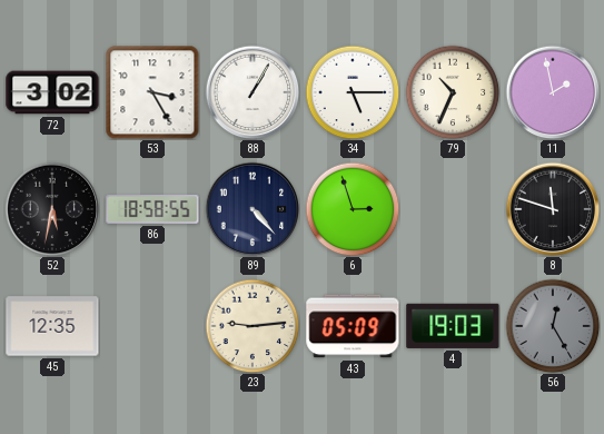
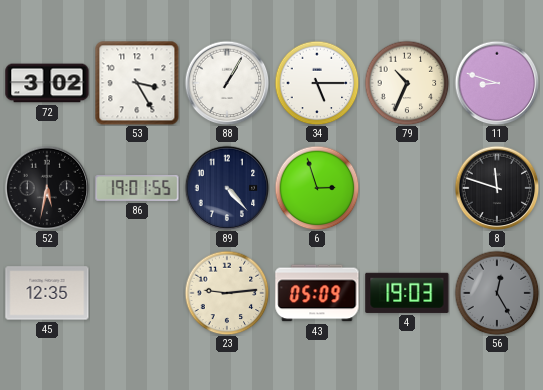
11: 1:58 -> 8:48 (497, 83)
86: 18:58 -> 19:01 (137, 189)
